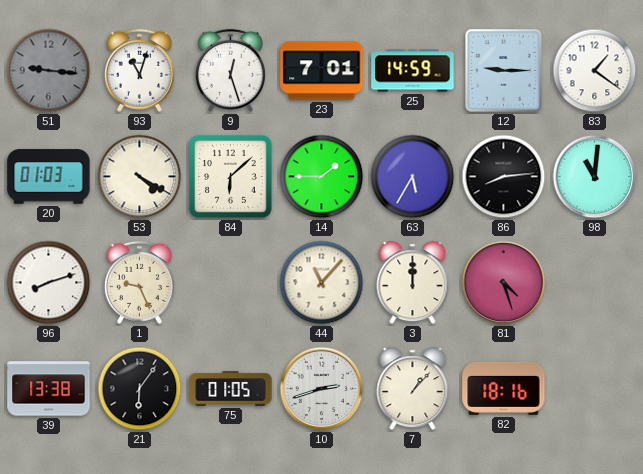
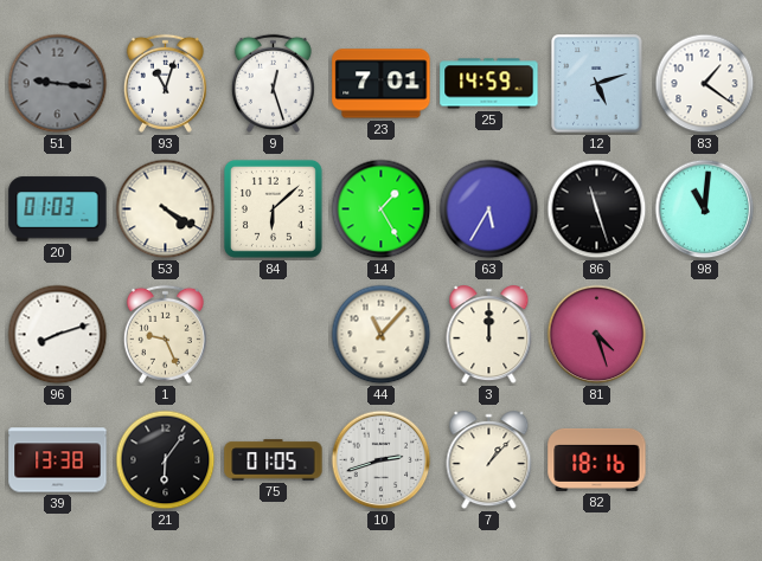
12: 9:15 -> 5:12 (597, 84)
14: 1:45 -> 1:25 (382, 209)
86: 8:14 -> 11:27 (597, 209)
